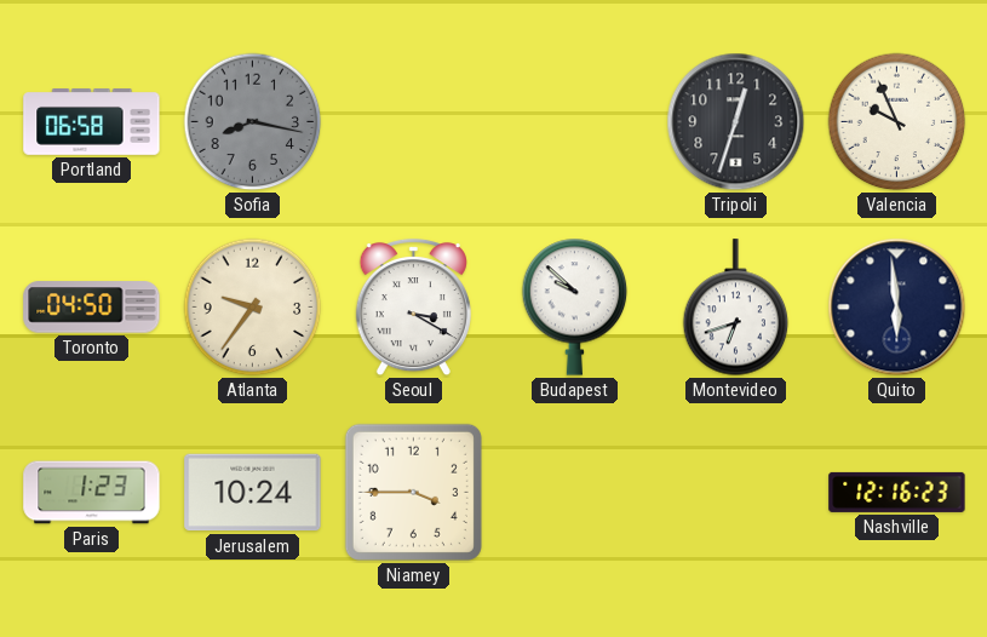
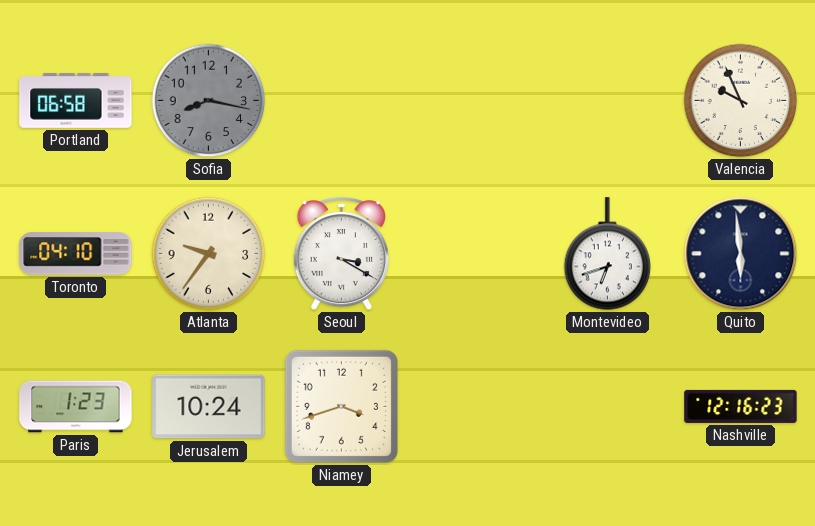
Tripoli: 12:33 -> none (736, 122)
Toronto: 04:50 -> 04:10 (76, 254)
Budapest: 9:52 -> none (575, 306)
Niamey: 3:45 -> 3:42 (341, 406)
